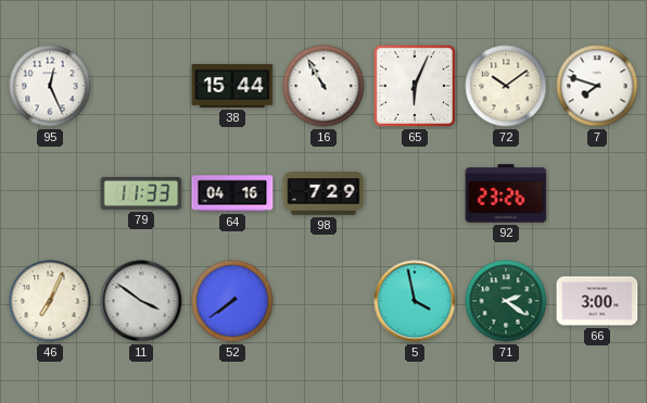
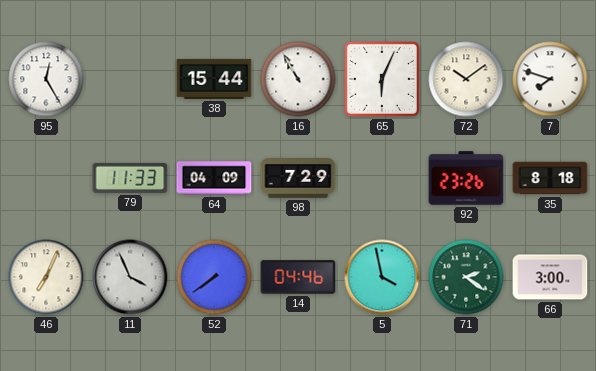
95: 12:26 -> 12:25 (46, 79)
64: 04:16 -> 04:09 (214, 178)
35: none -> 8:18 (550, 178)
11: 3:51 -> 3:56 (130, 277)
14: none -> 04:46 (298, 277)
